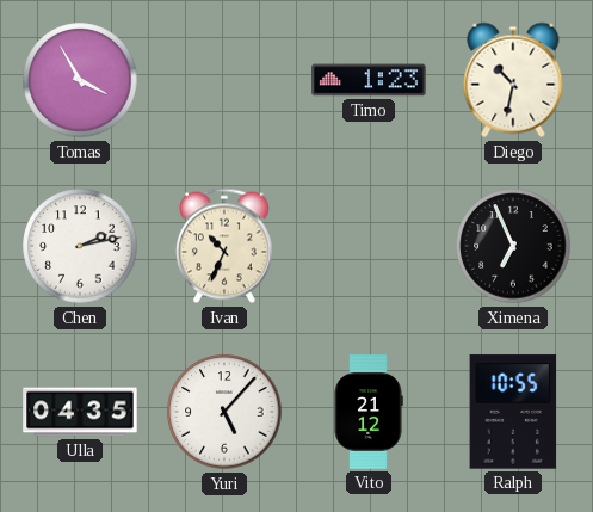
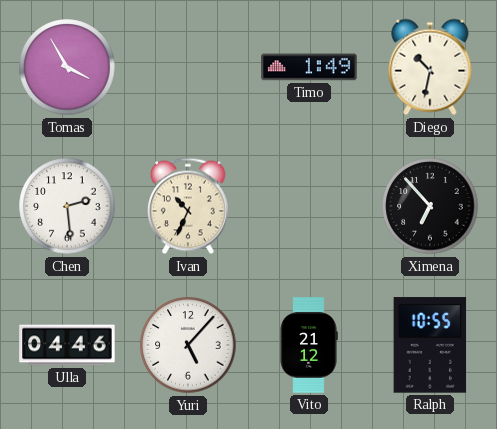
Timo: 1:23 -> 1:49 (309, 67)
Chen: 2:13 -> 2:29 (67, 206)
Ximena: 6:56 -> 6:53 (430, 206)
Ulla: 04:35 -> 04:46 (67, 345)
